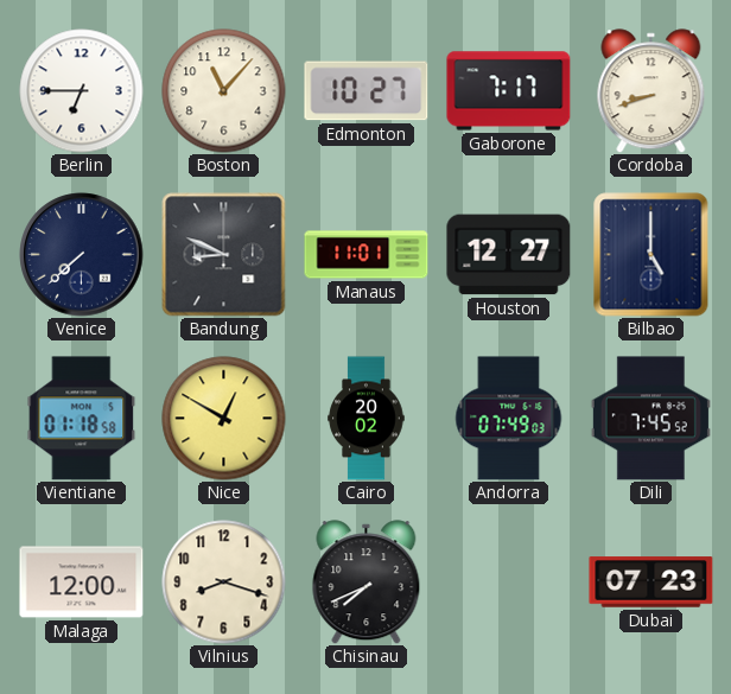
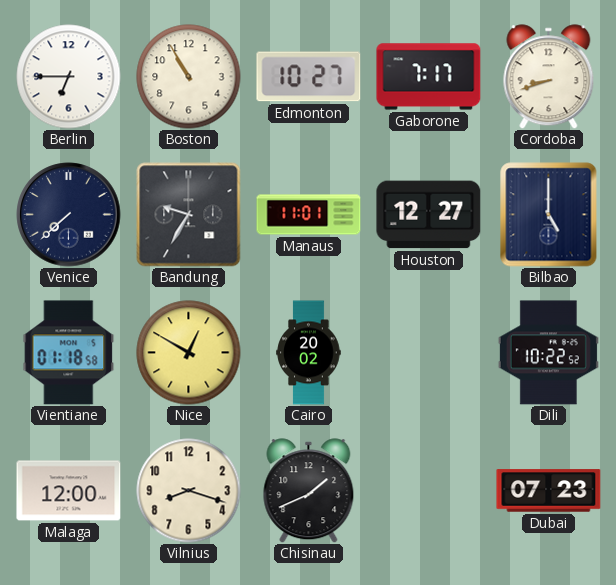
Boston: 11:07 -> 10:55 (189, 77)
Bandung: 8:49 -> 9:35 (189, 215)
Andorra: 07:49 -> none (509, 419)
Dili: 7:45 -> 10:22 (548, 353)
Chisinau: 7:41 -> 1:41 (309, 491)
